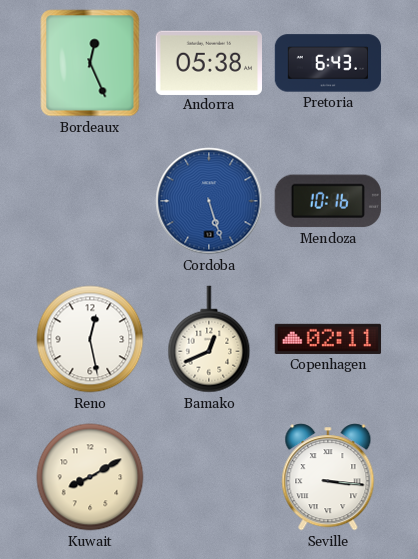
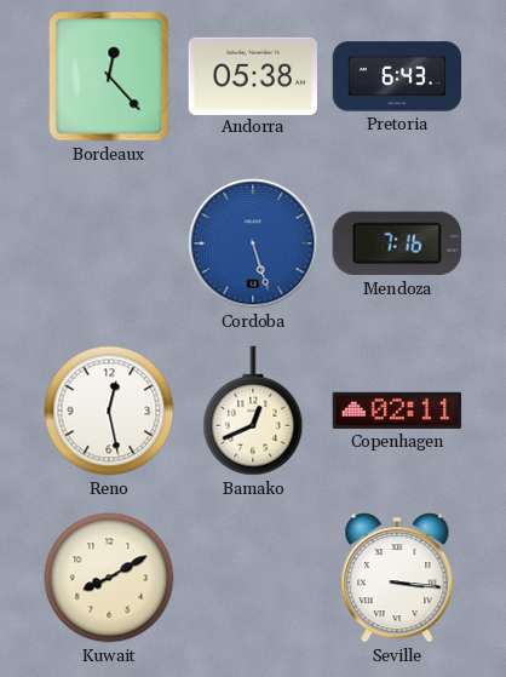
Bordeaux: 12:26 -> 12:23 (109, 76)
Mendoza: 10:16 -> 7:16 (397, 243)
